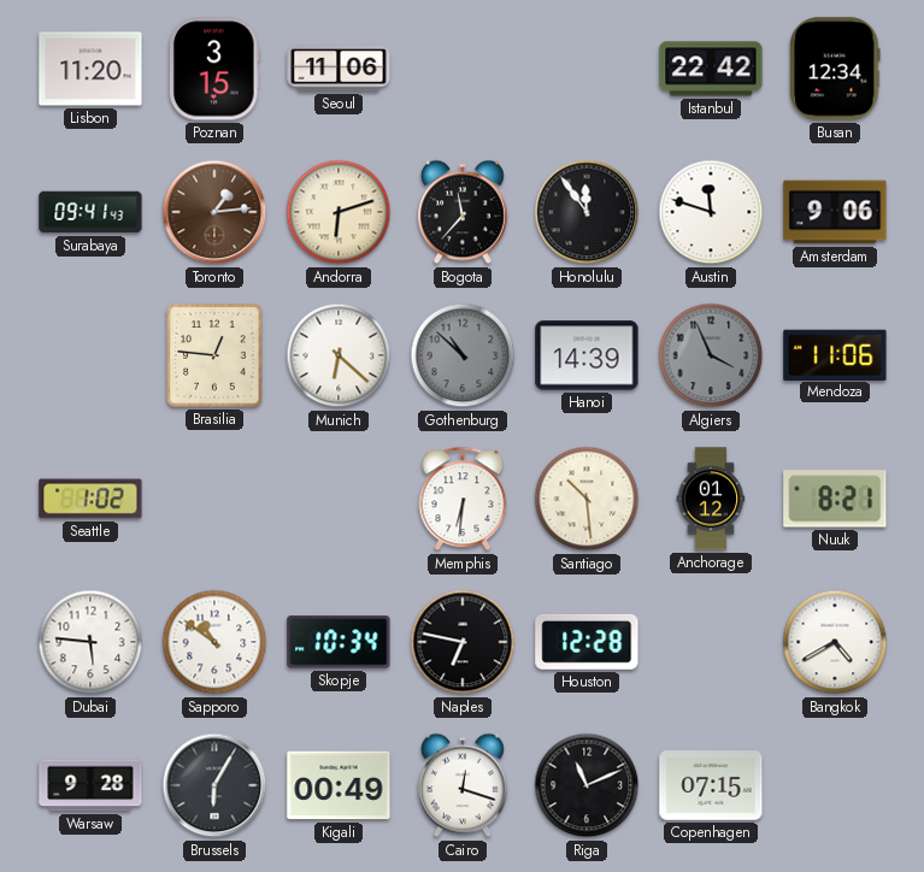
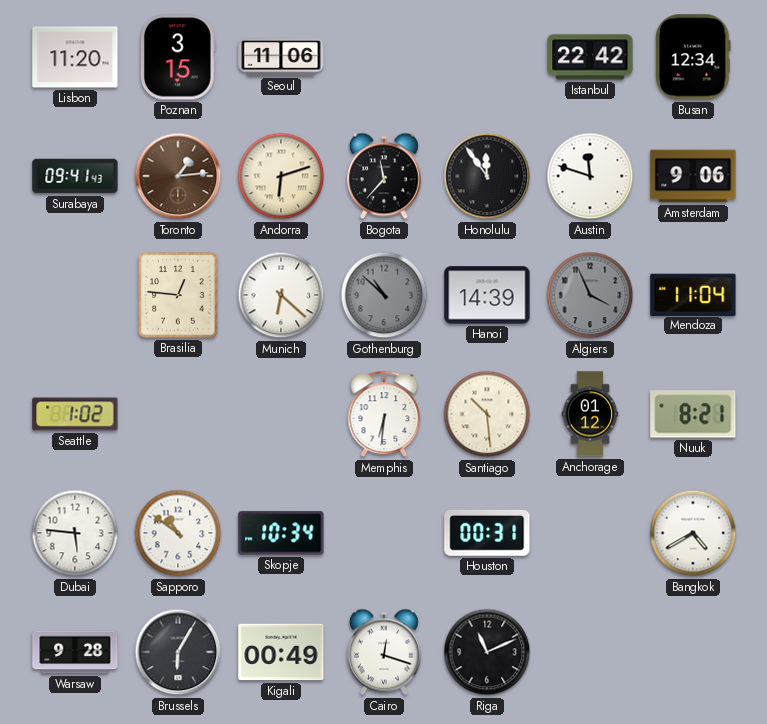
Mendoza: 11:06 -> 11:04 (693, 294)
Naples: 6:47 -> none (463, 642)
Houston: 12:28 -> 00:31 (487, 533)
Copenhagen: 07:15 -> none (711, 786)
